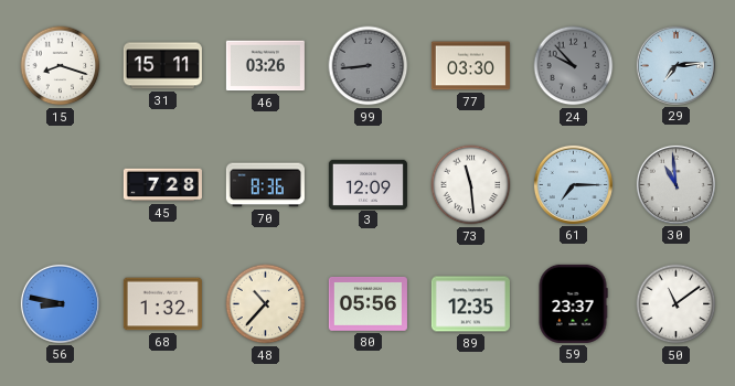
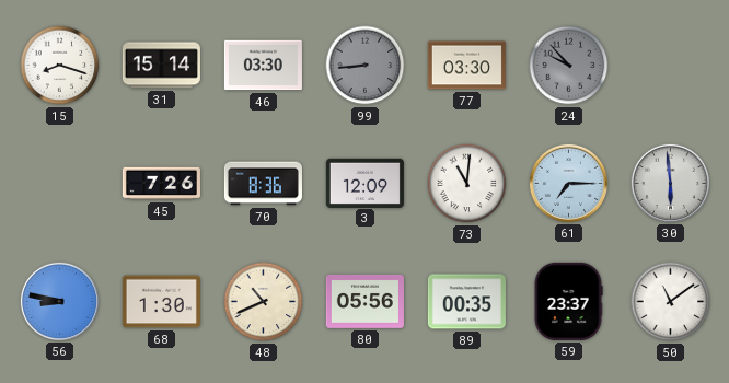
31: 15:11 -> 15:14 (161, 66)
46: 03:26 -> 03:30 (263, 66)
29: 7:14 -> none (675, 65)
45: 7:28 -> 7:26 (161, 184)
73: 11:29 -> 11:01 (467, 184)
30: 10:59 -> 5:59 (670, 183)
68: 1:32 -> 1:30 (161, 302)
48: 10:37 -> 10:41 (264, 302)
89: 12:35 -> 00:35 (466, 302)
